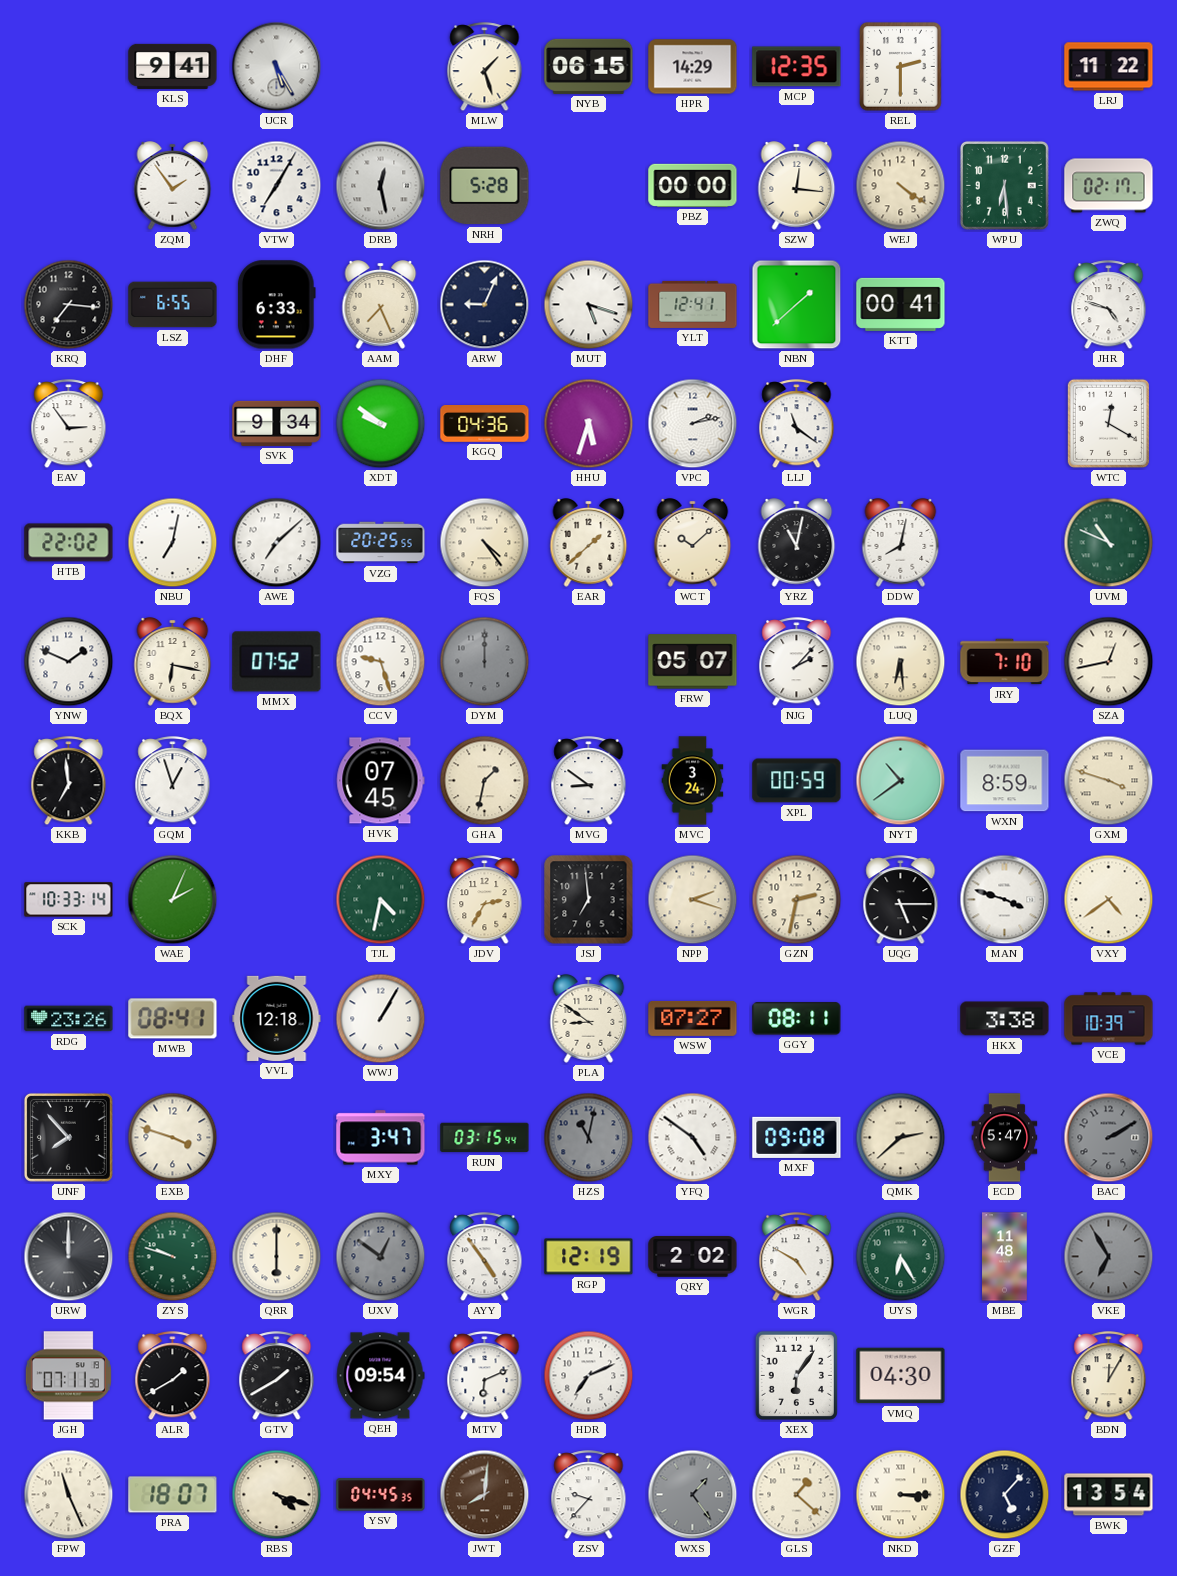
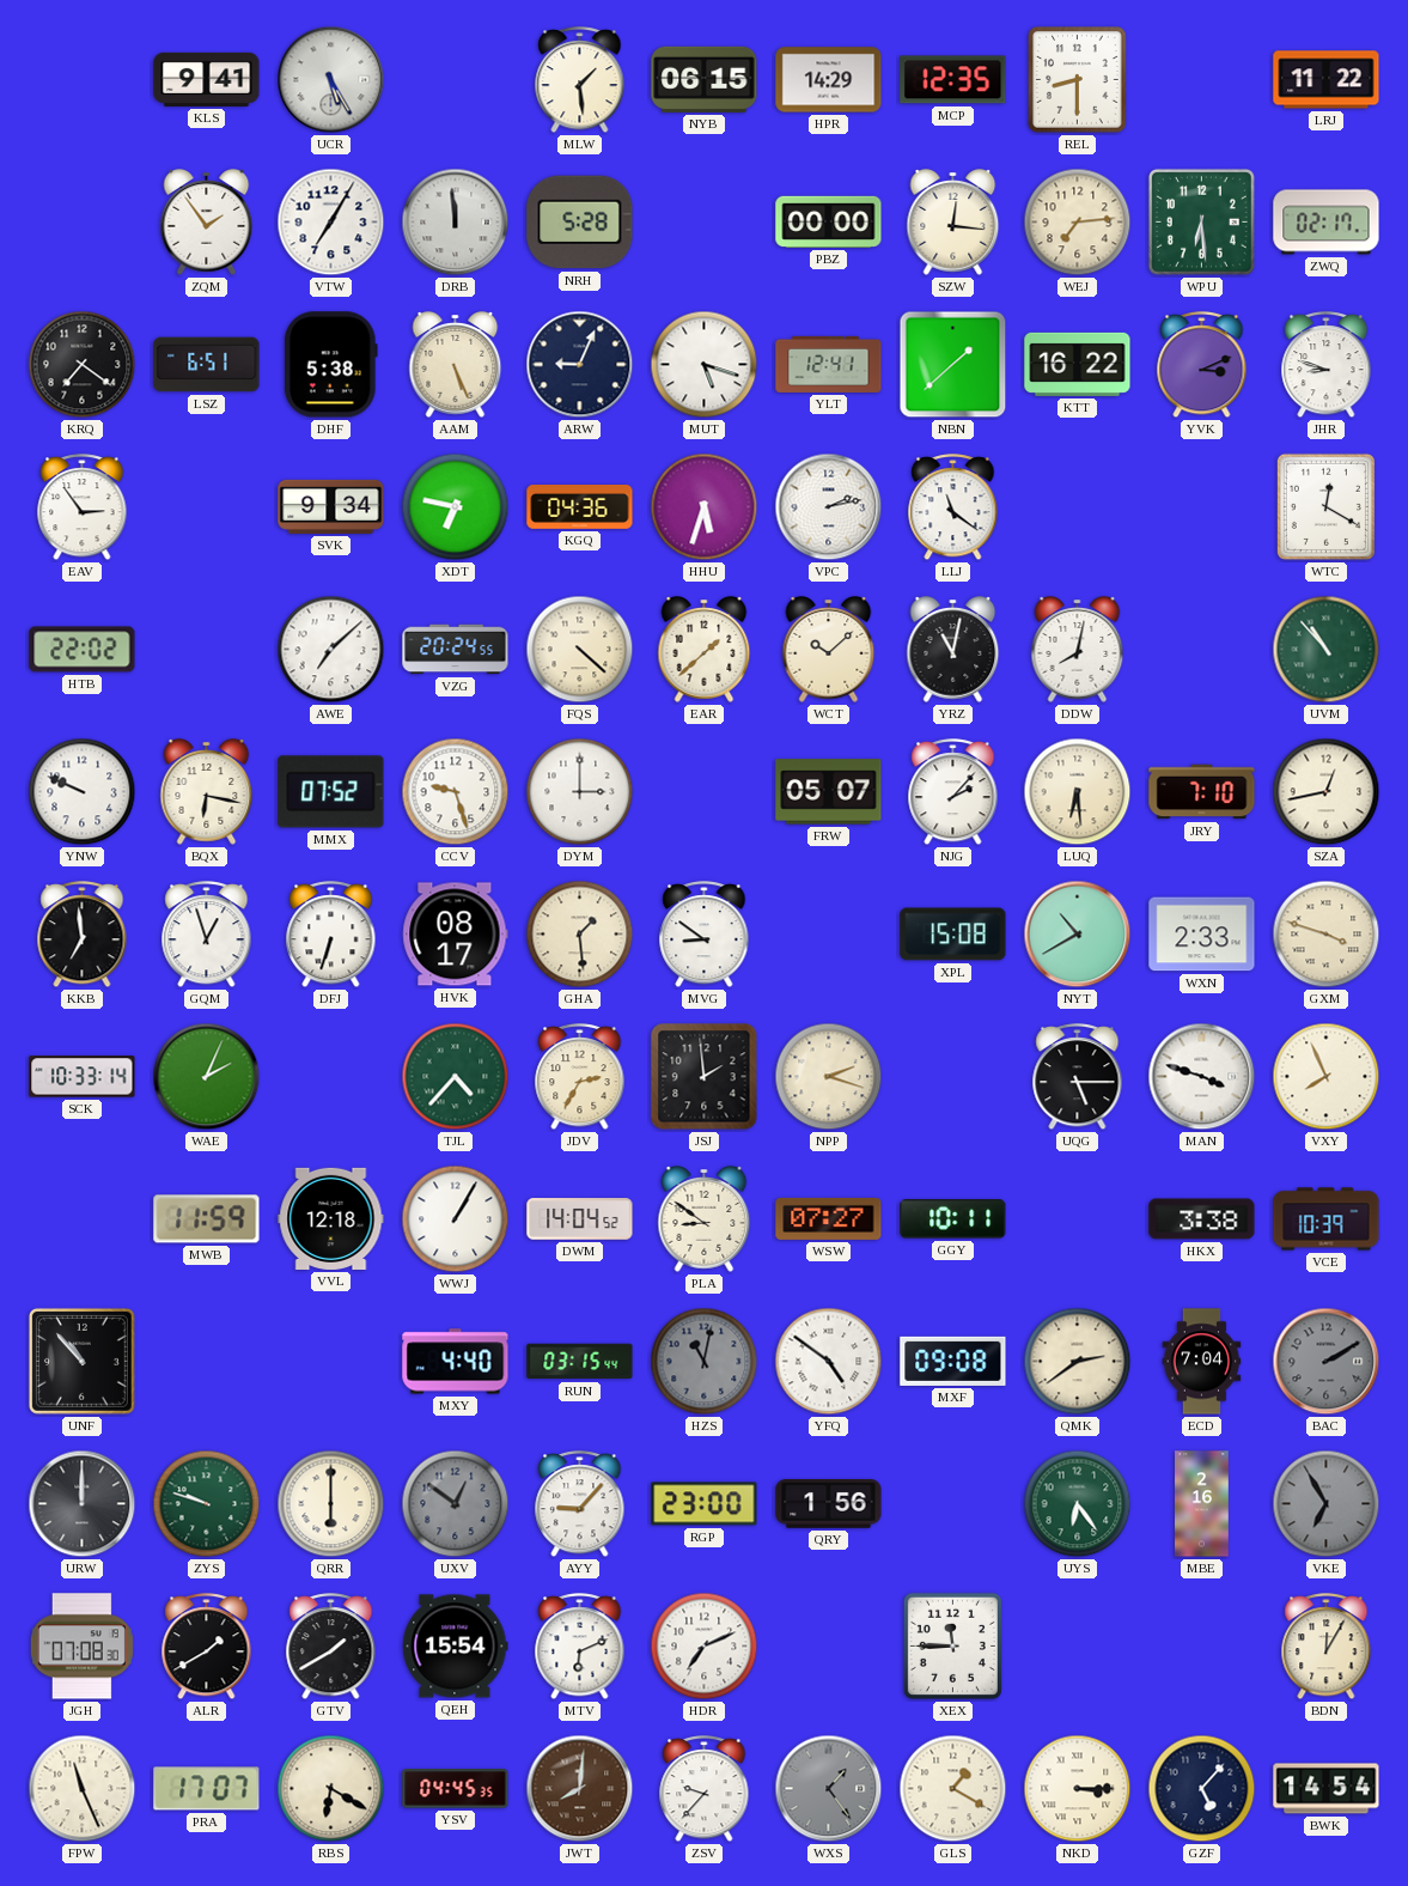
MLW: 1:27 -> 1:29 (580, 80)
REL: 2:30 -> 8:30 (1078, 80)
DRB: 12:28 -> 11:59 (456, 223)
WEJ: 4:21 -> 7:14 (1078, 223)
KRQ: 7:16 -> 7:21 (83, 365)
LSZ: 6:55 -> 6:51 (207, 365)
DHF: 6:33 -> 5:38 (330, 365)
AAM: 7:26 -> 5:26 (456, 365)
KTT: 00:41 -> 16:22 (1078, 364)
YVK: none -> 3:11 (1202, 365)
JHR: 4:48 -> 8:48 (1327, 365)
XDT: 9:51 -> 6:47 (456, 507)
NBU: 7:02 -> none (173, 543)
VZG: 20:25 -> 20:24 (456, 650)
FQS: 4:24 -> 4:22 (580, 650)
UVM: 10:49 -> 10:53 (1327, 650)
YNW: 1:49 -> 9:49 (83, 792)
DYM: 12:00 -> 3:00 (580, 792)
DYM dial: grey -> white (580, 792)
DFJ: none -> 6:33 (331, 935)
HVK: 07:45 -> 08:17 (456, 935)
GHA: 1:32 -> 1:29 (580, 935)
MVC: 3:24 -> none (693, 781)
XPL: 00:59 -> 15:08 (953, 935)
NYT: 10:39 -> 10:40 (1078, 935)
WXN: 8:59 -> 2:33 (1202, 935)
TJL: 4:32 -> 4:37 (456, 1077)
JSJ: 6:59 -> 1:59 (705, 1077)
GZN: 2:32 -> none (797, 900)
VXY: 4:39 -> 7:56 (1327, 1077)
RDG: 23:26 -> none (69, 1019)
MWB: 08:41 -> 11:59 (207, 1219)
DWM: none -> 14:04 (580, 1219)
GGY: 08:11 -> 10:11 (953, 1219)
UNF: 7:53 -> 10:53 (81, 1361)
EXB: 3:48 -> none (173, 1138)
MXY: 3:47 -> 4:40 (456, 1362)
QMK: 2:38 -> 2:39 (1078, 1362)
ECD: 5:47 -> 7:04 (1202, 1362)
AYY: 4:54 -> 9:07 (580, 1504)
RGP: 12:19 -> 23:00 (705, 1504)
QRY: 2:02 -> 1:56 (829, 1504)
WGR: 4:50 -> none (797, 1257)
UYS: 6:25 -> 6:24 (1078, 1504)
MBE: 11:48 -> 2:16 (1202, 1504)
JGH: 07:11 -> 07:08 (81, 1647)
QEH: 09:54 -> 15:54 (456, 1647)
XEX: 6:06 -> 11:45 (952, 1645)
VMQ: 04:30 -> none (901, 1376)
PRA: 18:07 -> 17:07 (207, 1789)
RBS: 4:18 -> 6:20 (331, 1789)
GLS: 1:22 -> 1:20 (953, 1789)
BWK: 13:54 -> 14:54 (1327, 1789)
